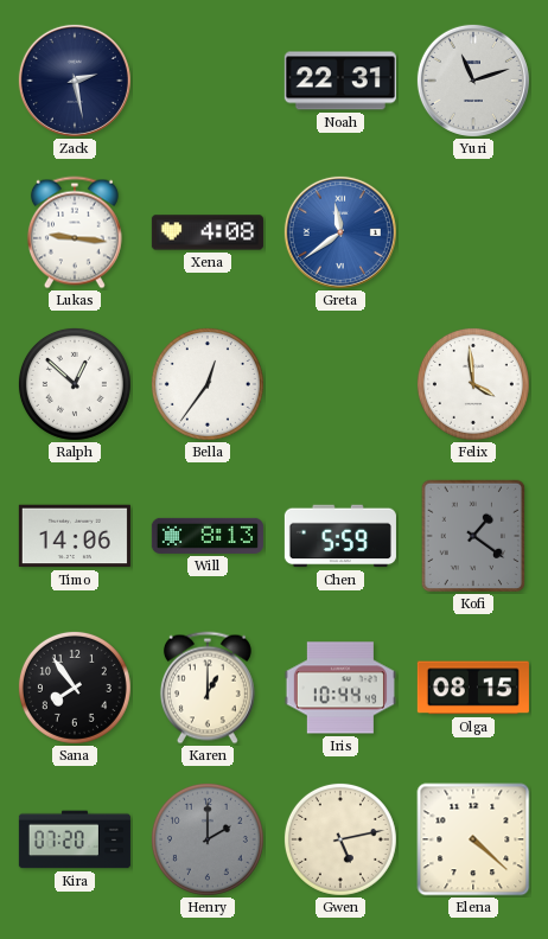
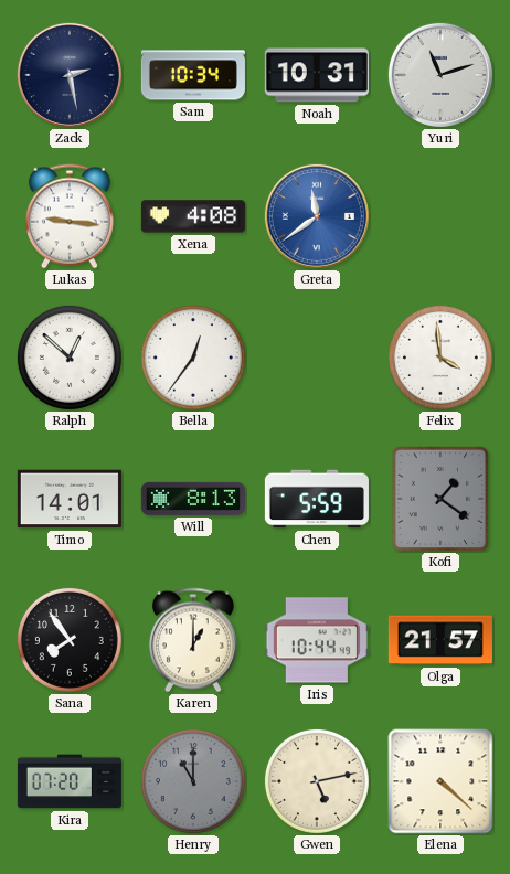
Sam: none -> 10:34 (193, 75)
Noah: 22:31 -> 10:31 (317, 75)
Timo: 14:06 -> 14:01 (70, 499)
Olga: 08:15 -> 21:57 (440, 640)
Henry: 2:00 -> 11:00 (193, 781)
